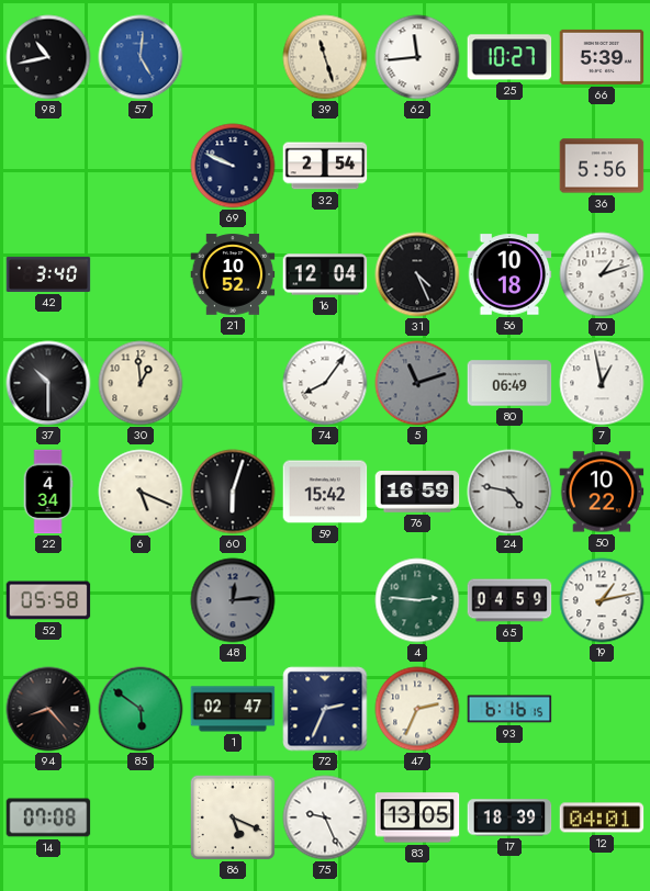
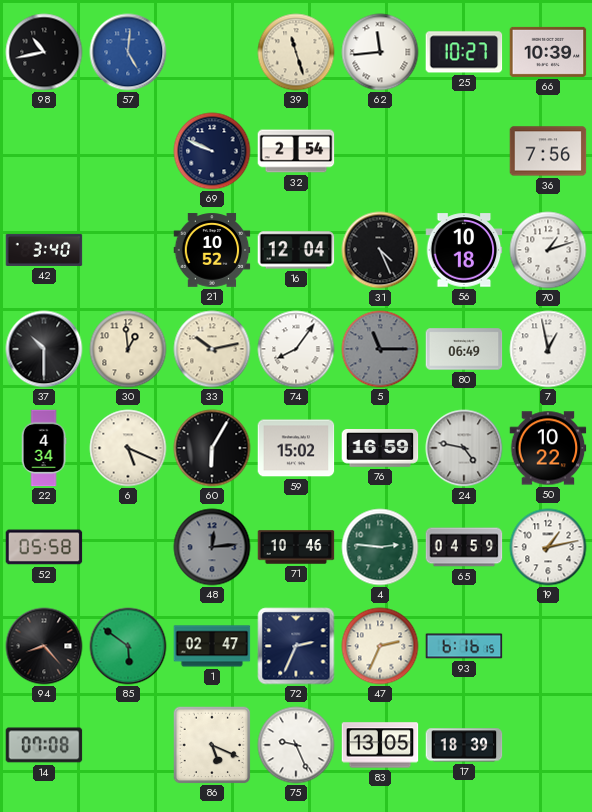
66: 5:39 -> 10:39 (548, 52)
36: 5:56 -> 7:56 (548, 151)
33: none -> 10:13 (212, 349)
5: 11:12 -> 11:15 (380, 349)
60: 6:03 -> 6:05 (212, 448)
59: 15:42 -> 15:02 (296, 448)
71: none -> 10:46 (296, 547)
12: 04:01 -> none (602, 817)
